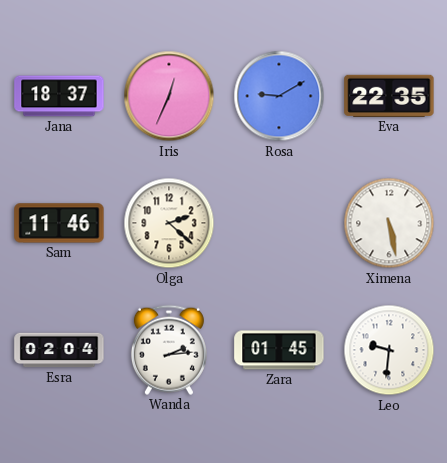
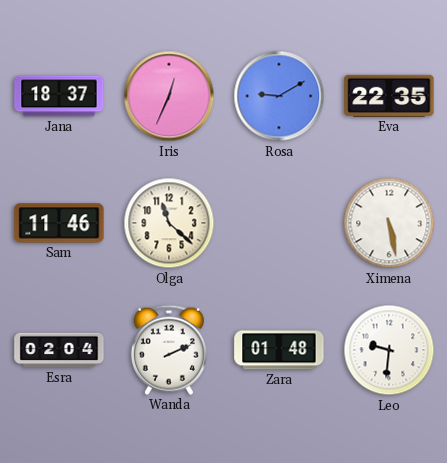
Olga: 2:22 -> 11:22 (169, 223)
Wanda: 2:14 -> 2:11 (169, 350)
Zara: 01:45 -> 01:48 (279, 350)
